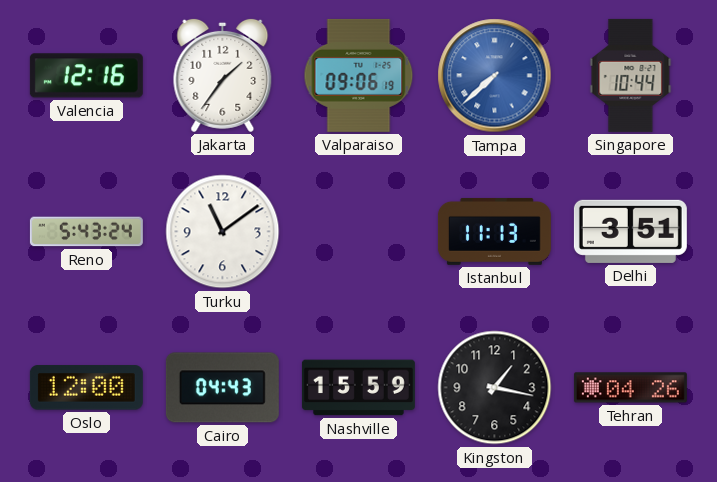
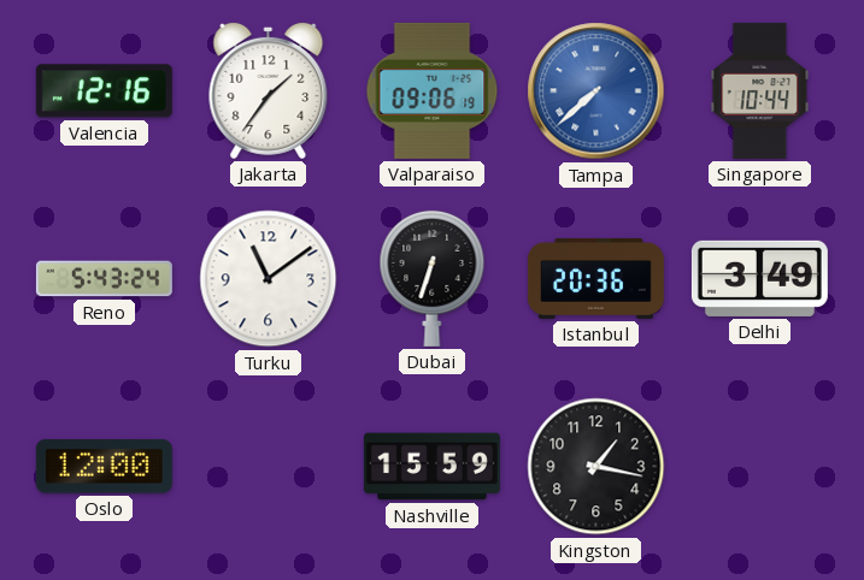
Dubai: none -> 6:33 (433, 278)
Istanbul: 11:13 -> 20:36 (595, 278)
Delhi: 3:51 -> 3:49 (759, 278)
Cairo: 04:43 -> none (222, 388)
Tehran: 04:26 -> none (630, 388)
